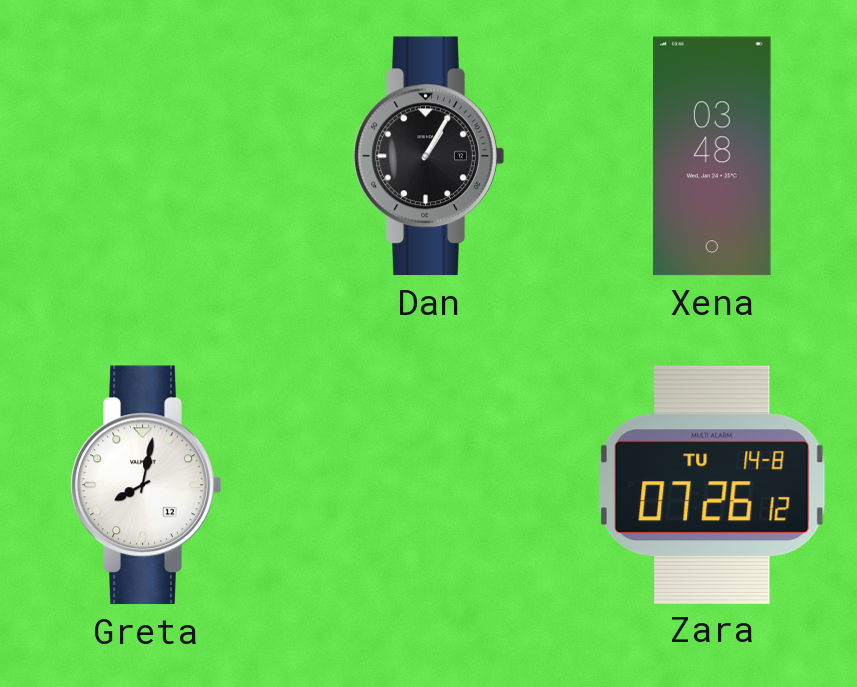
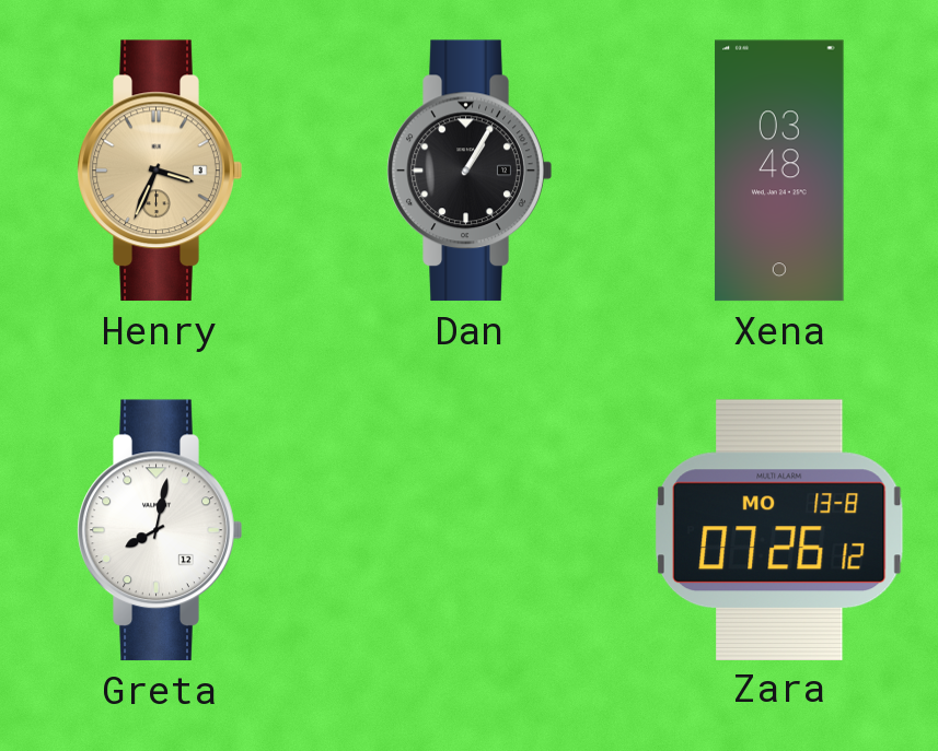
Henry: none -> 3:34 (160, 171)
Zara date: TU 14-8 -> MO 13-8 (780, 529)
